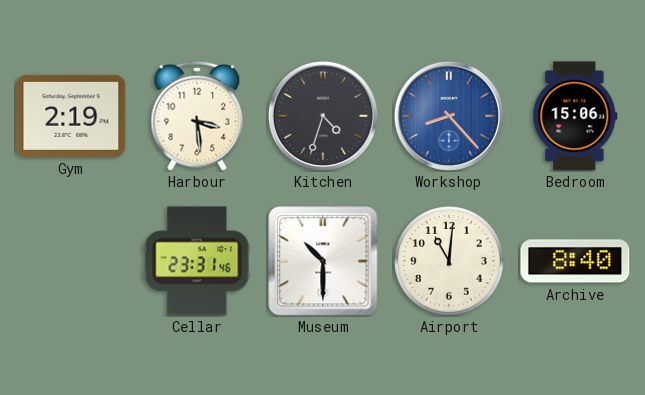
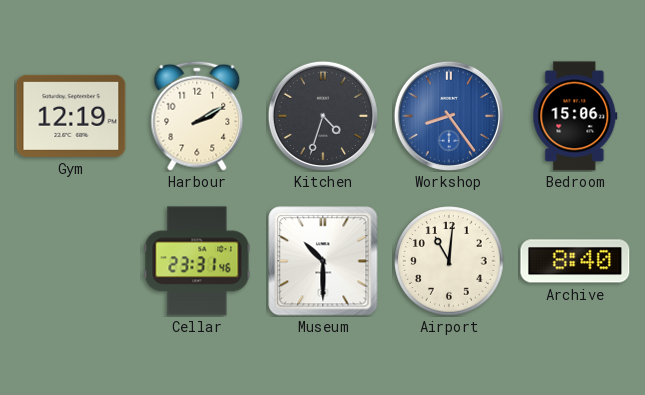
Gym: 2:19 -> 12:19 (71, 116)
Harbour: 3:29 -> 2:10 (197, 116)
Workshop: 8:23 -> 8:24 (449, 116)
